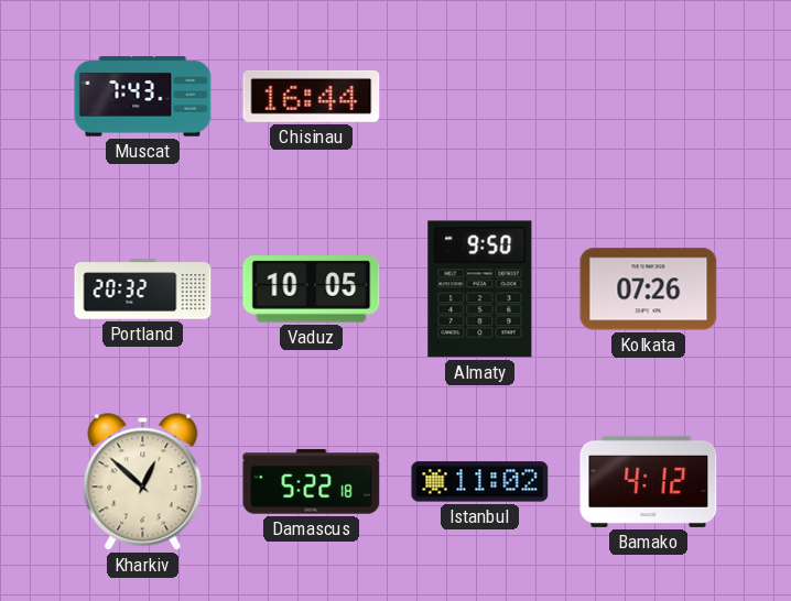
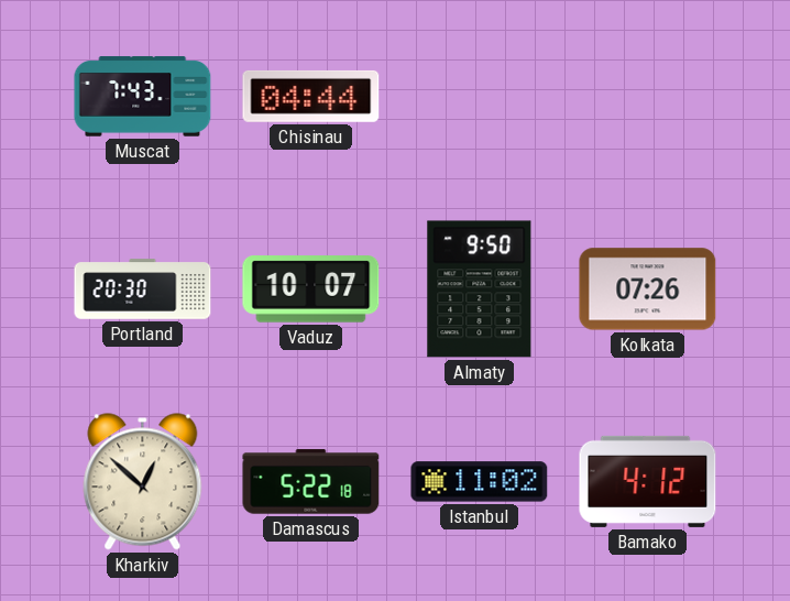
Chisinau: 16:44 -> 04:44 (311, 96)
Portland: 20:32 -> 20:30 (143, 289)
Vaduz: 10:05 -> 10:07 (311, 289)
